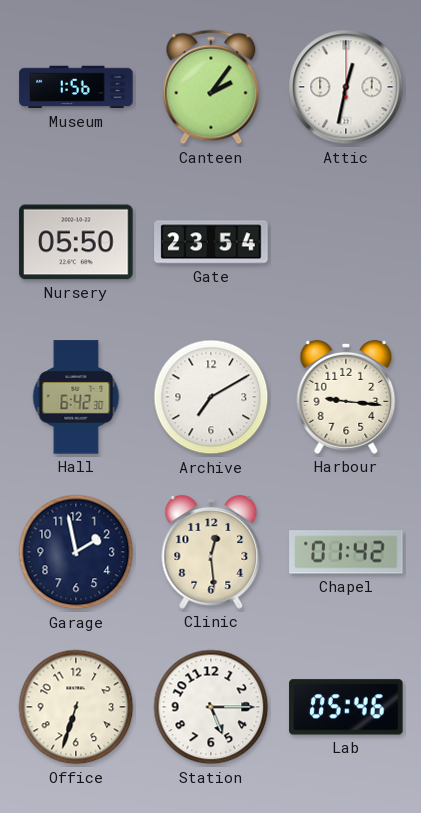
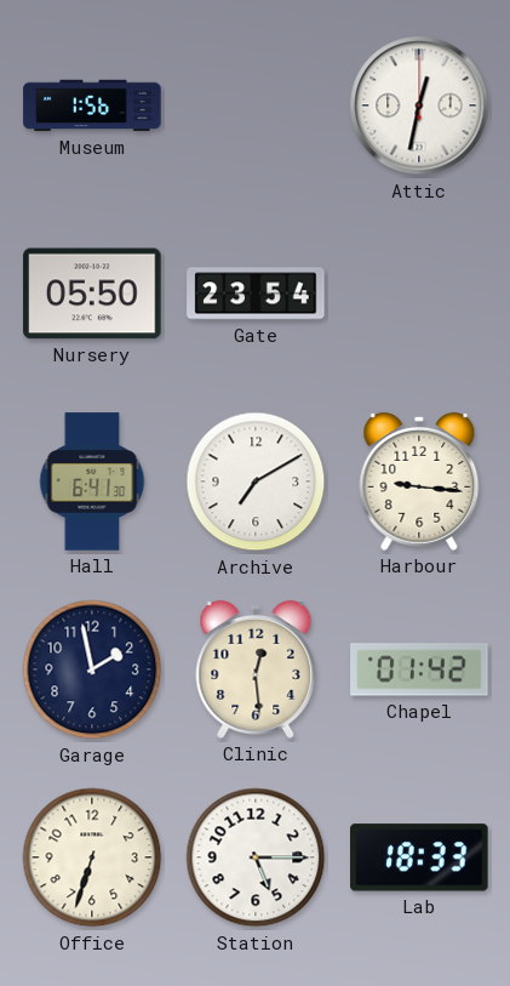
Canteen: 2:06 -> none (211, 87)
Hall: 6:42 -> 6:41 (92, 481)
Lab: 05:46 -> 18:33 (419, 857)
